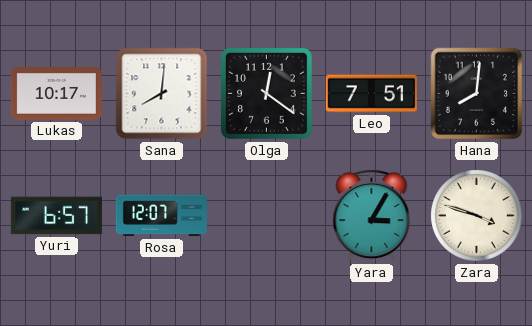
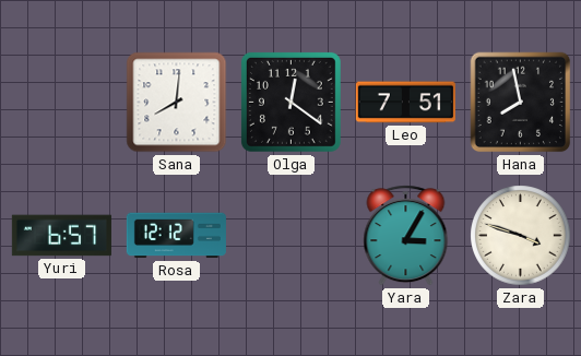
Lukas: 10:17 -> none (56, 94)
Hana: 8:01 -> 7:58 (521, 103)
Rosa: 12:07 -> 12:12 (176, 236)
